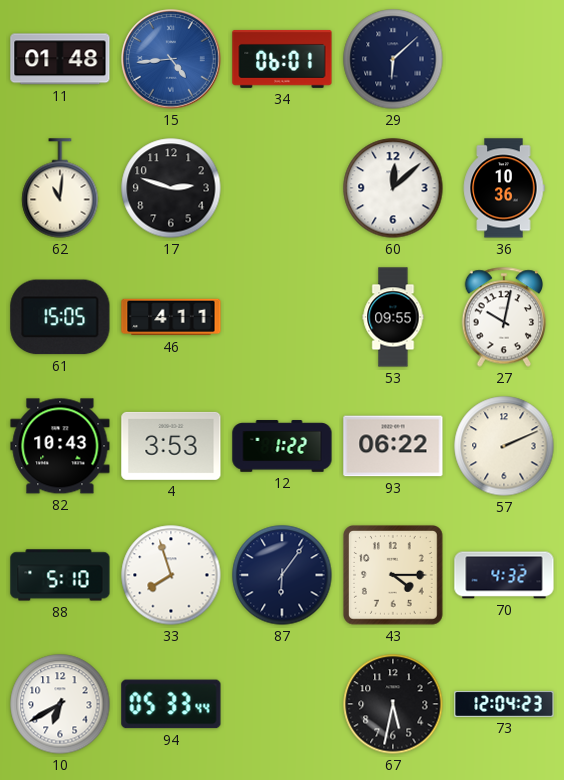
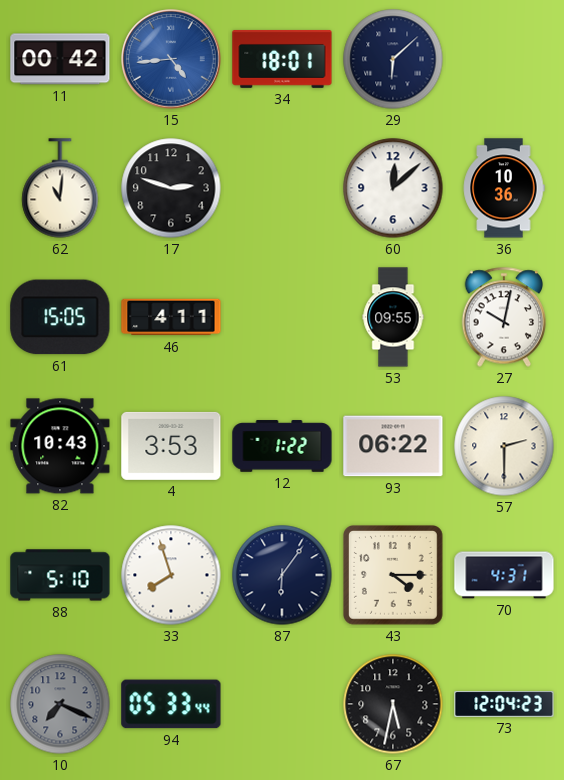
11: 01:48 -> 00:42 (60, 59)
34: 06:01 -> 18:01 (282, 59)
57: 2:11 -> 2:30 (504, 446)
70: 4:32 -> 4:31 (504, 575)
10: 6:40 -> 7:19 (60, 704)
10 dial: white -> grey (60, 704)
